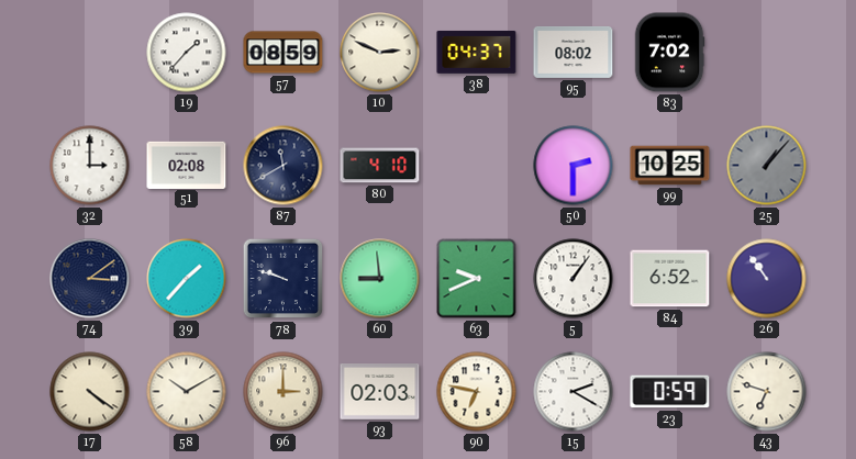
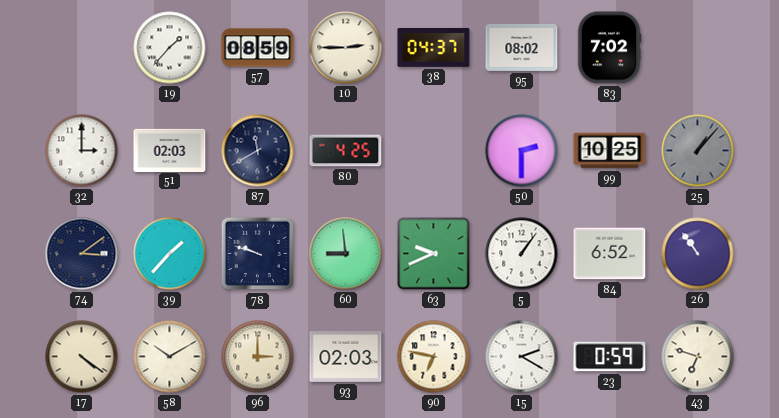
10: 2:49 -> 2:45 (346, 48)
51: 02:08 -> 02:03 (170, 150)
80: 4:10 -> 4:25 (346, 151)
